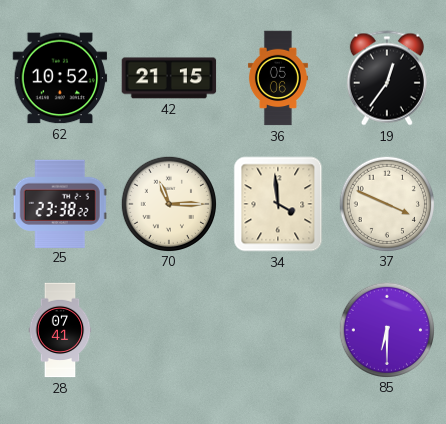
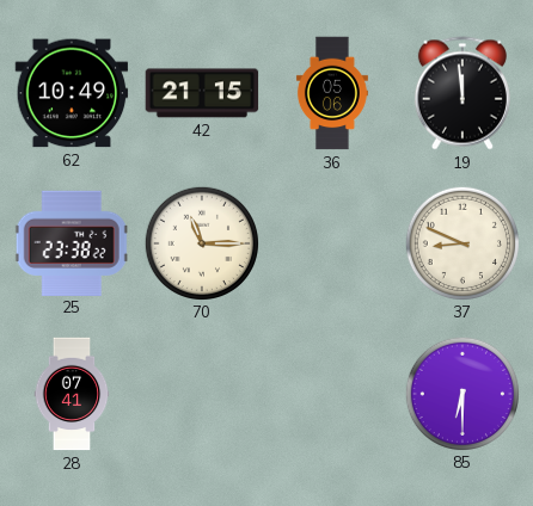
62: 10:52 -> 10:49 (72, 93)
19: 12:36 -> 11:59 (462, 93)
34: 3:59 -> none (278, 204)
37: 3:49 -> 8:49 (461, 242)
